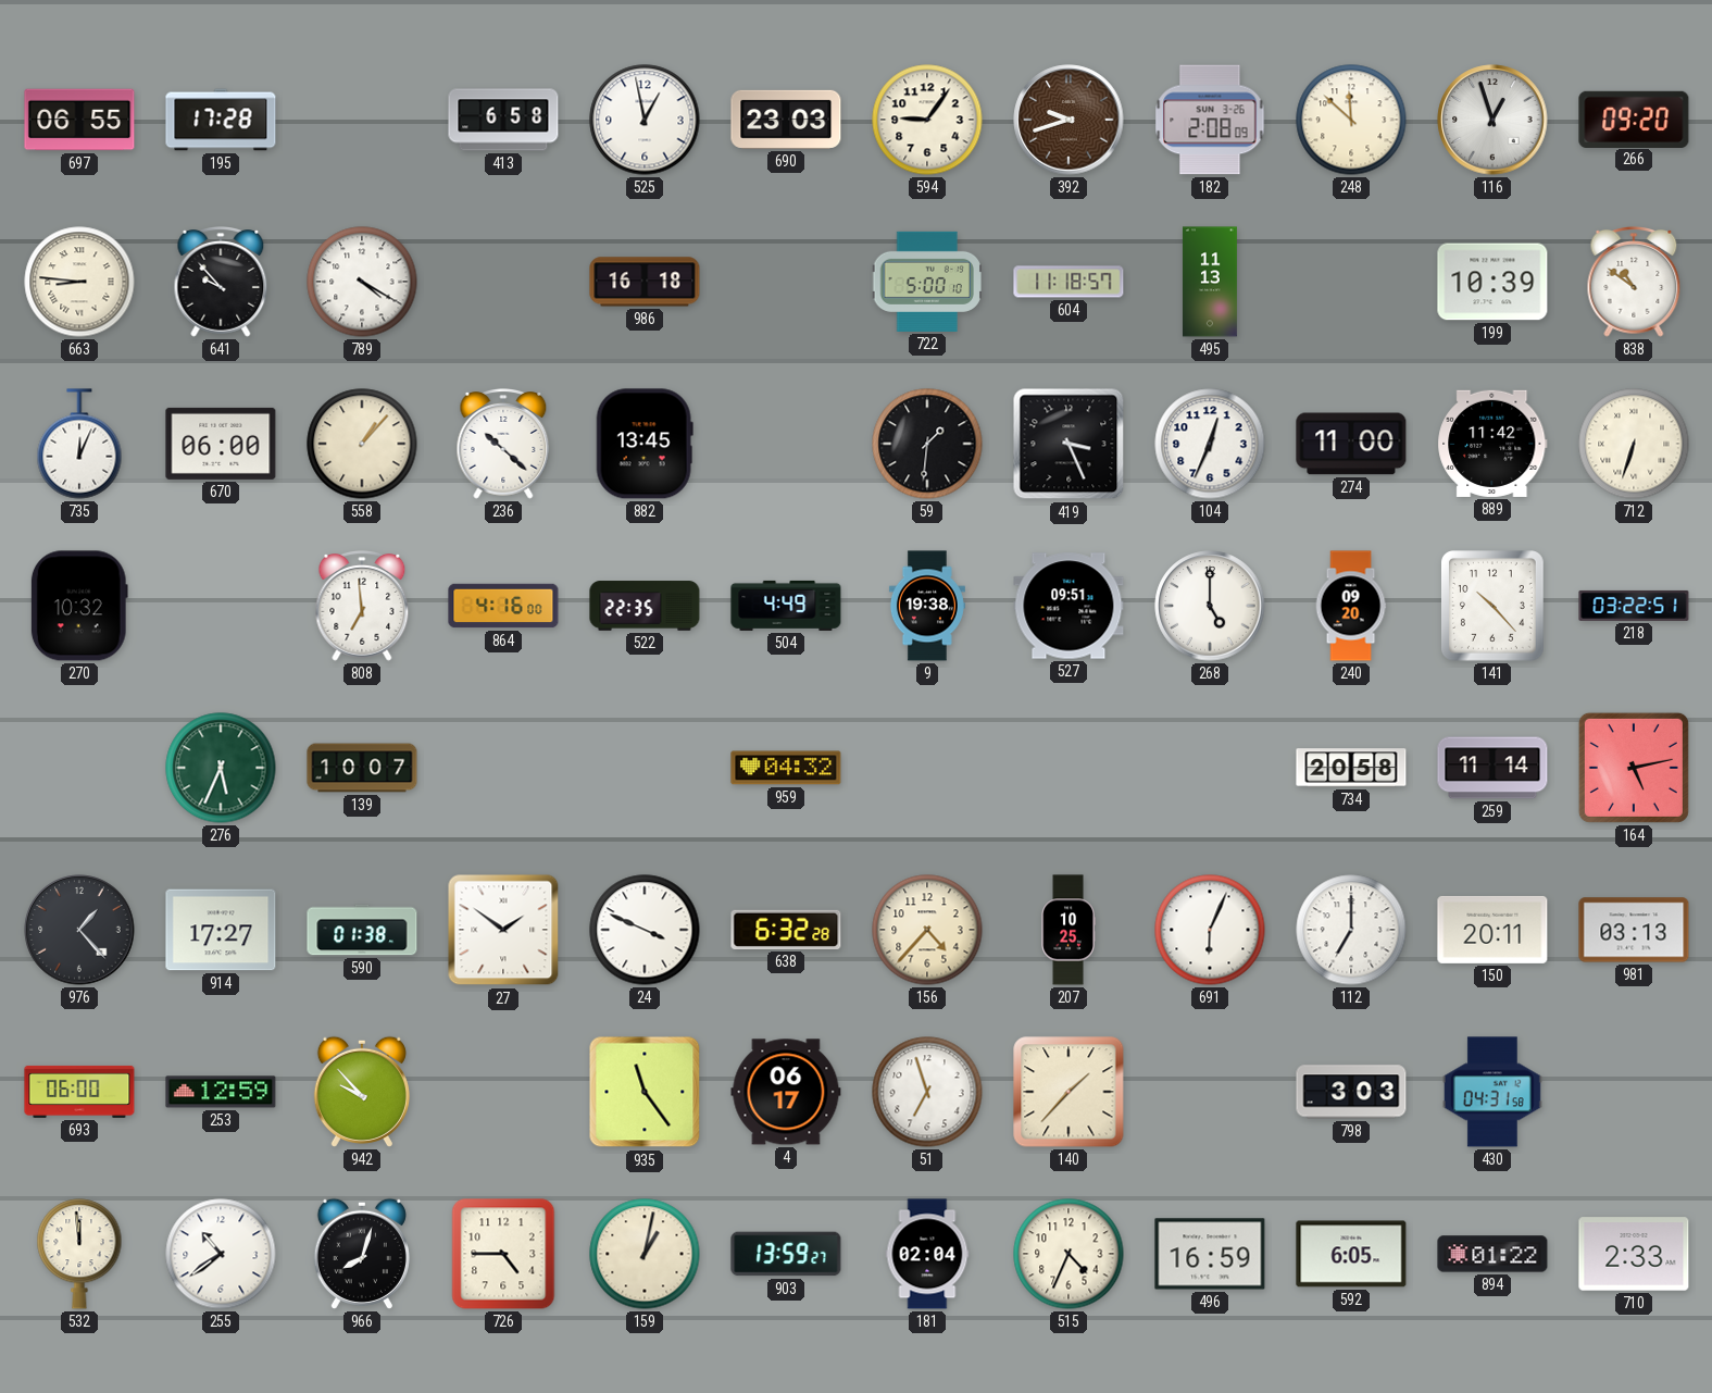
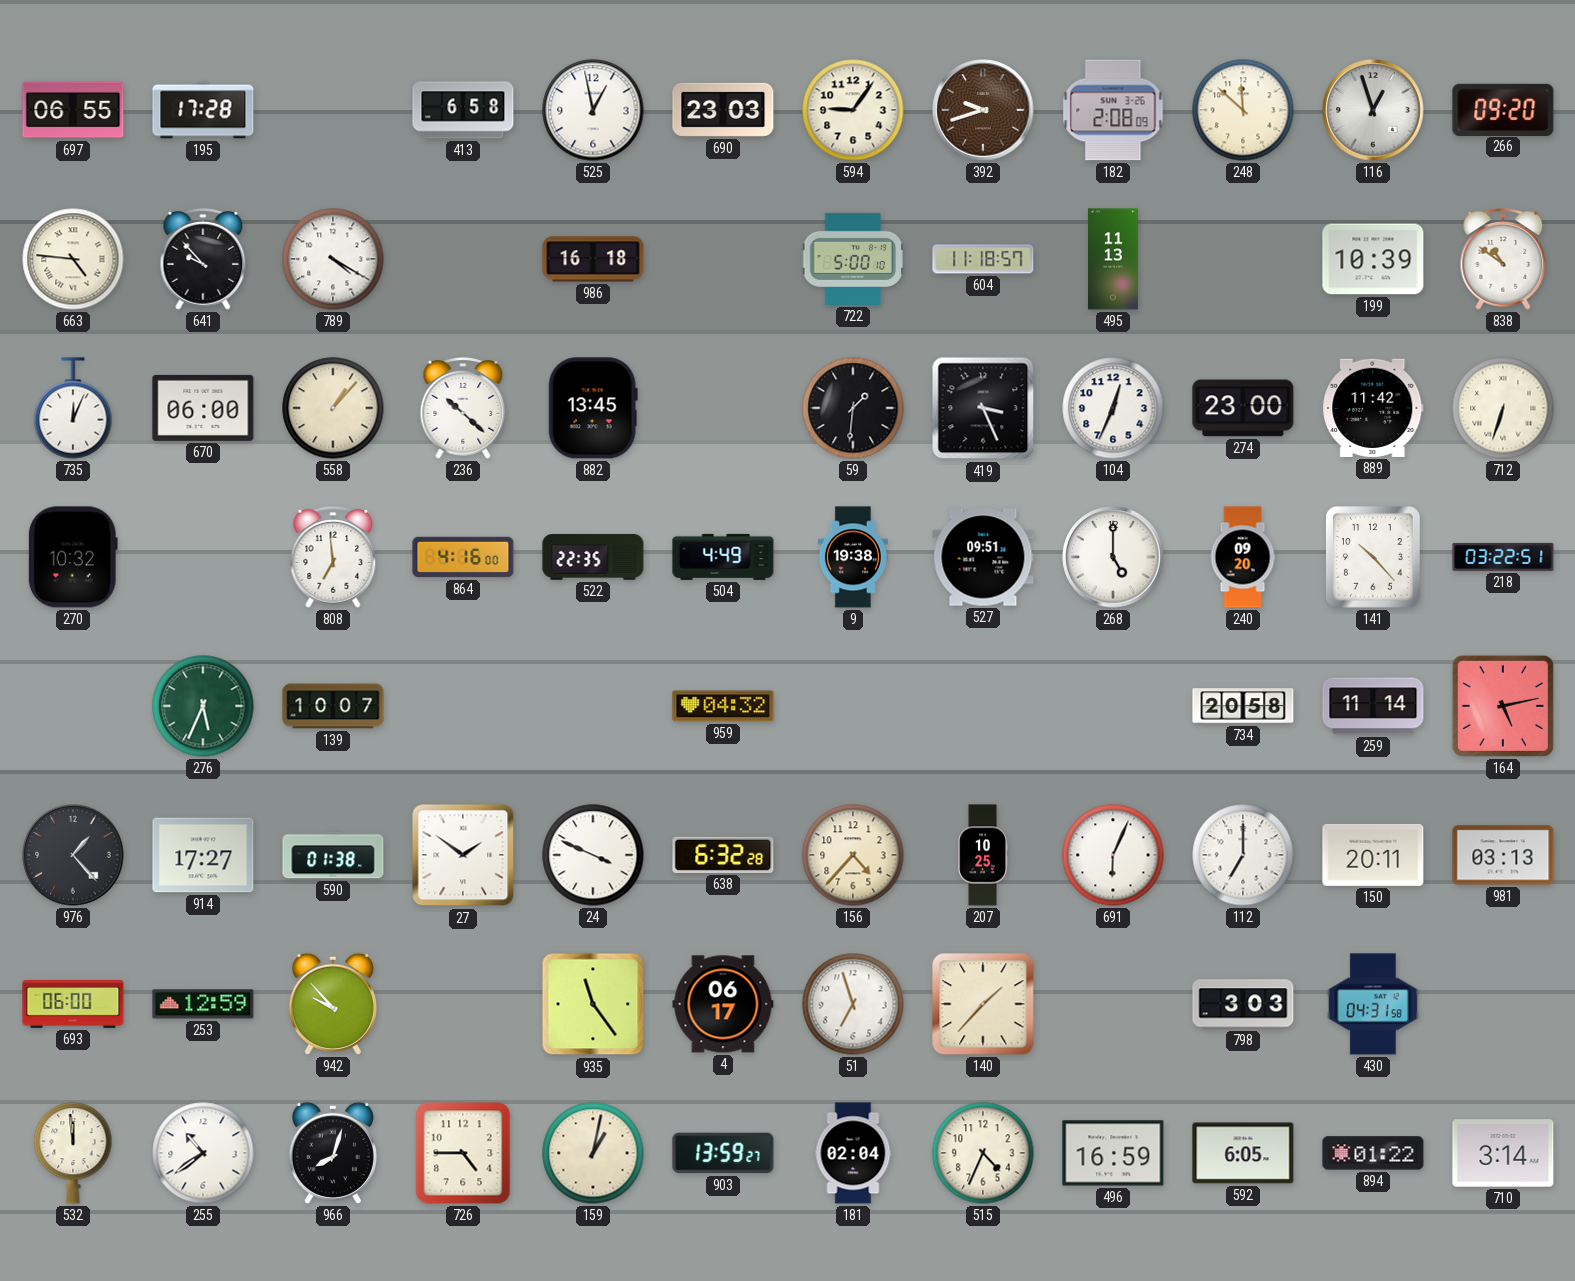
663: 8:46 -> 4:46 (73, 259)
274: 11:00 -> 23:00 (1243, 408)
710: 2:33 -> 3:14 (1503, 1153)
